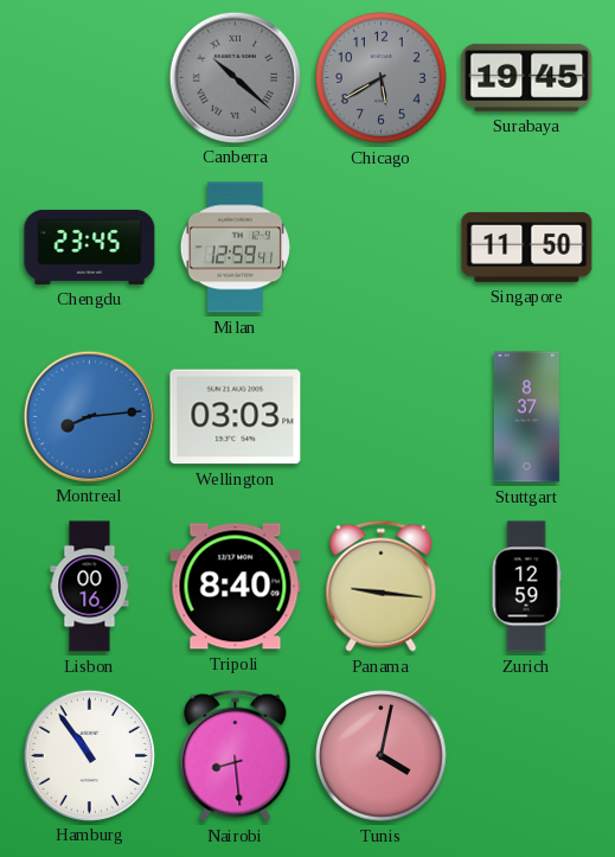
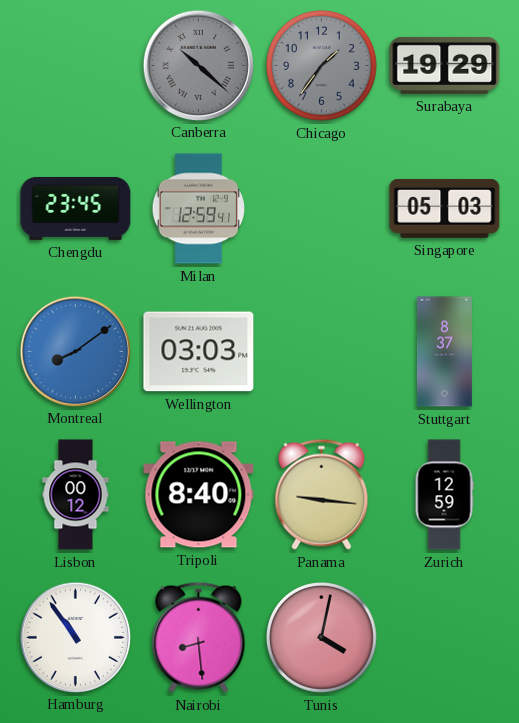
Chicago: 5:40 -> 1:36 (322, 66)
Surabaya: 19:45 -> 19:29 (445, 65)
Singapore: 11:50 -> 05:03 (445, 208)
Montreal: 8:14 -> 8:09 (75, 351)
Lisbon: 00:16 -> 00:12 (76, 495)
